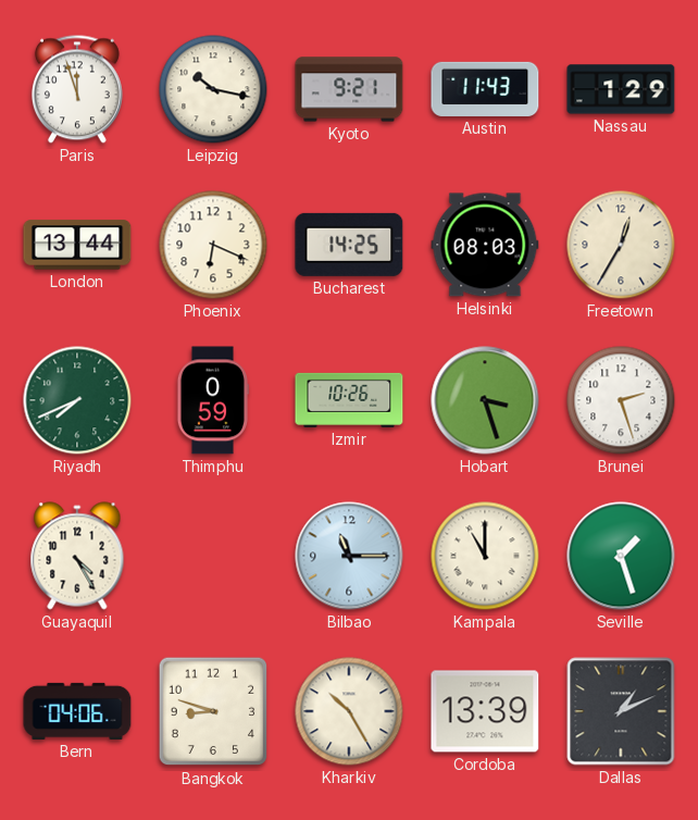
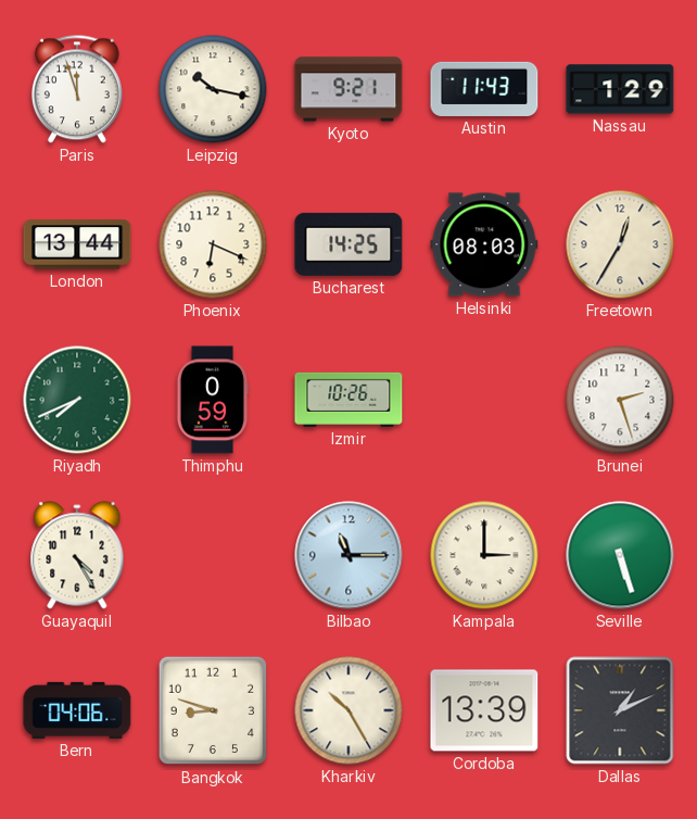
Hobart: 3:27 -> none (485, 400)
Kampala: 11:00 -> 3:00 (484, 555)
Seville: 1:27 -> 5:27 (620, 555)
